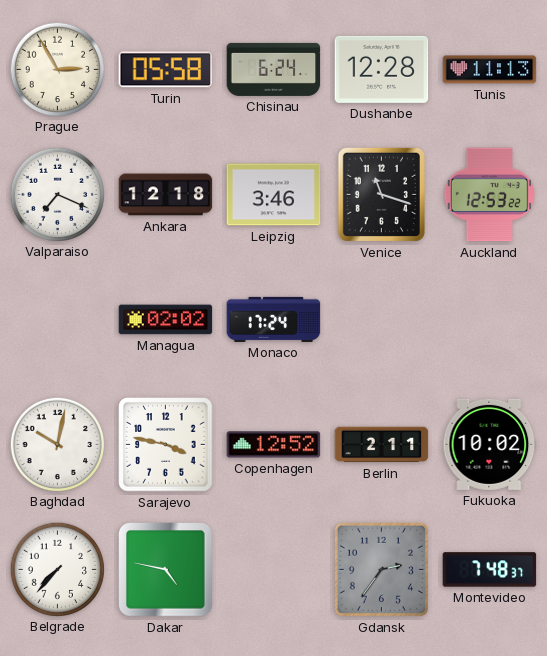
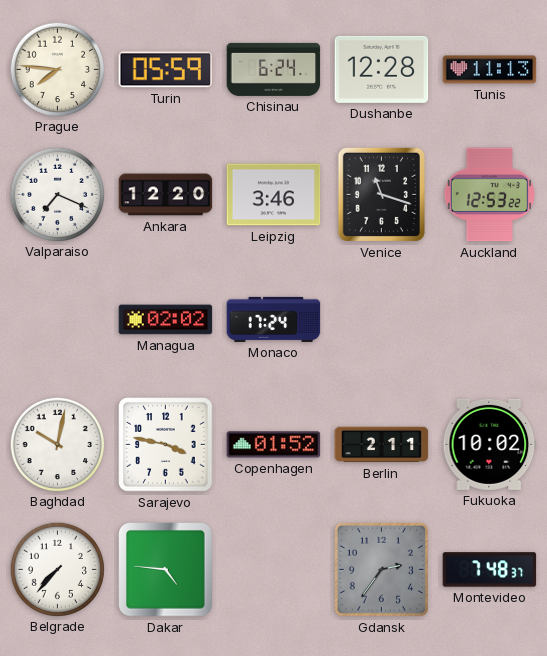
Prague: 2:55 -> 7:46 (57, 69)
Turin: 05:58 -> 05:59 (166, 70)
Ankara: 12:18 -> 12:20 (166, 195)
Copenhagen: 12:52 -> 01:52 (274, 445)
Dakar: 4:47 -> 4:46 (166, 570)
